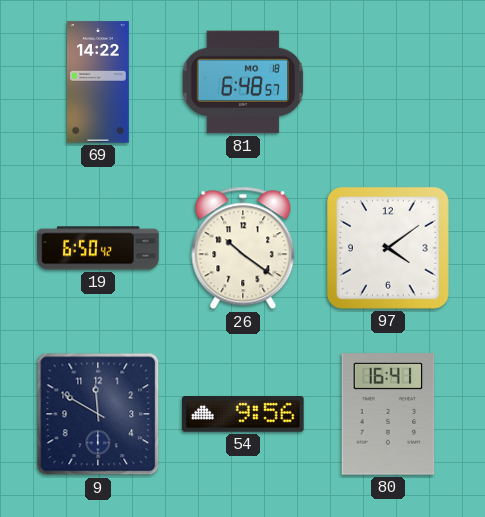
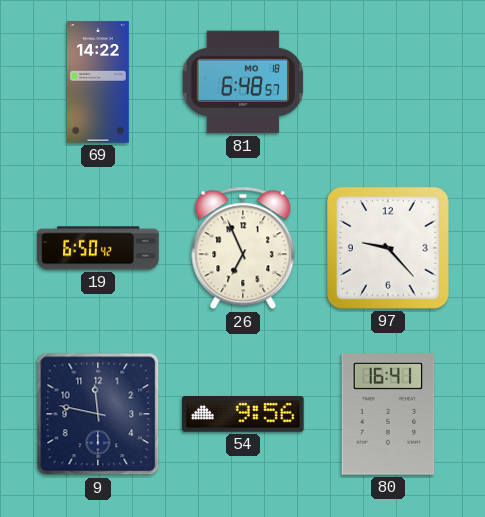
26: 10:21 -> 6:56 (243, 248)
97: 4:09 -> 9:23 (388, 248)
9: 11:50 -> 11:47 (98, 414)
